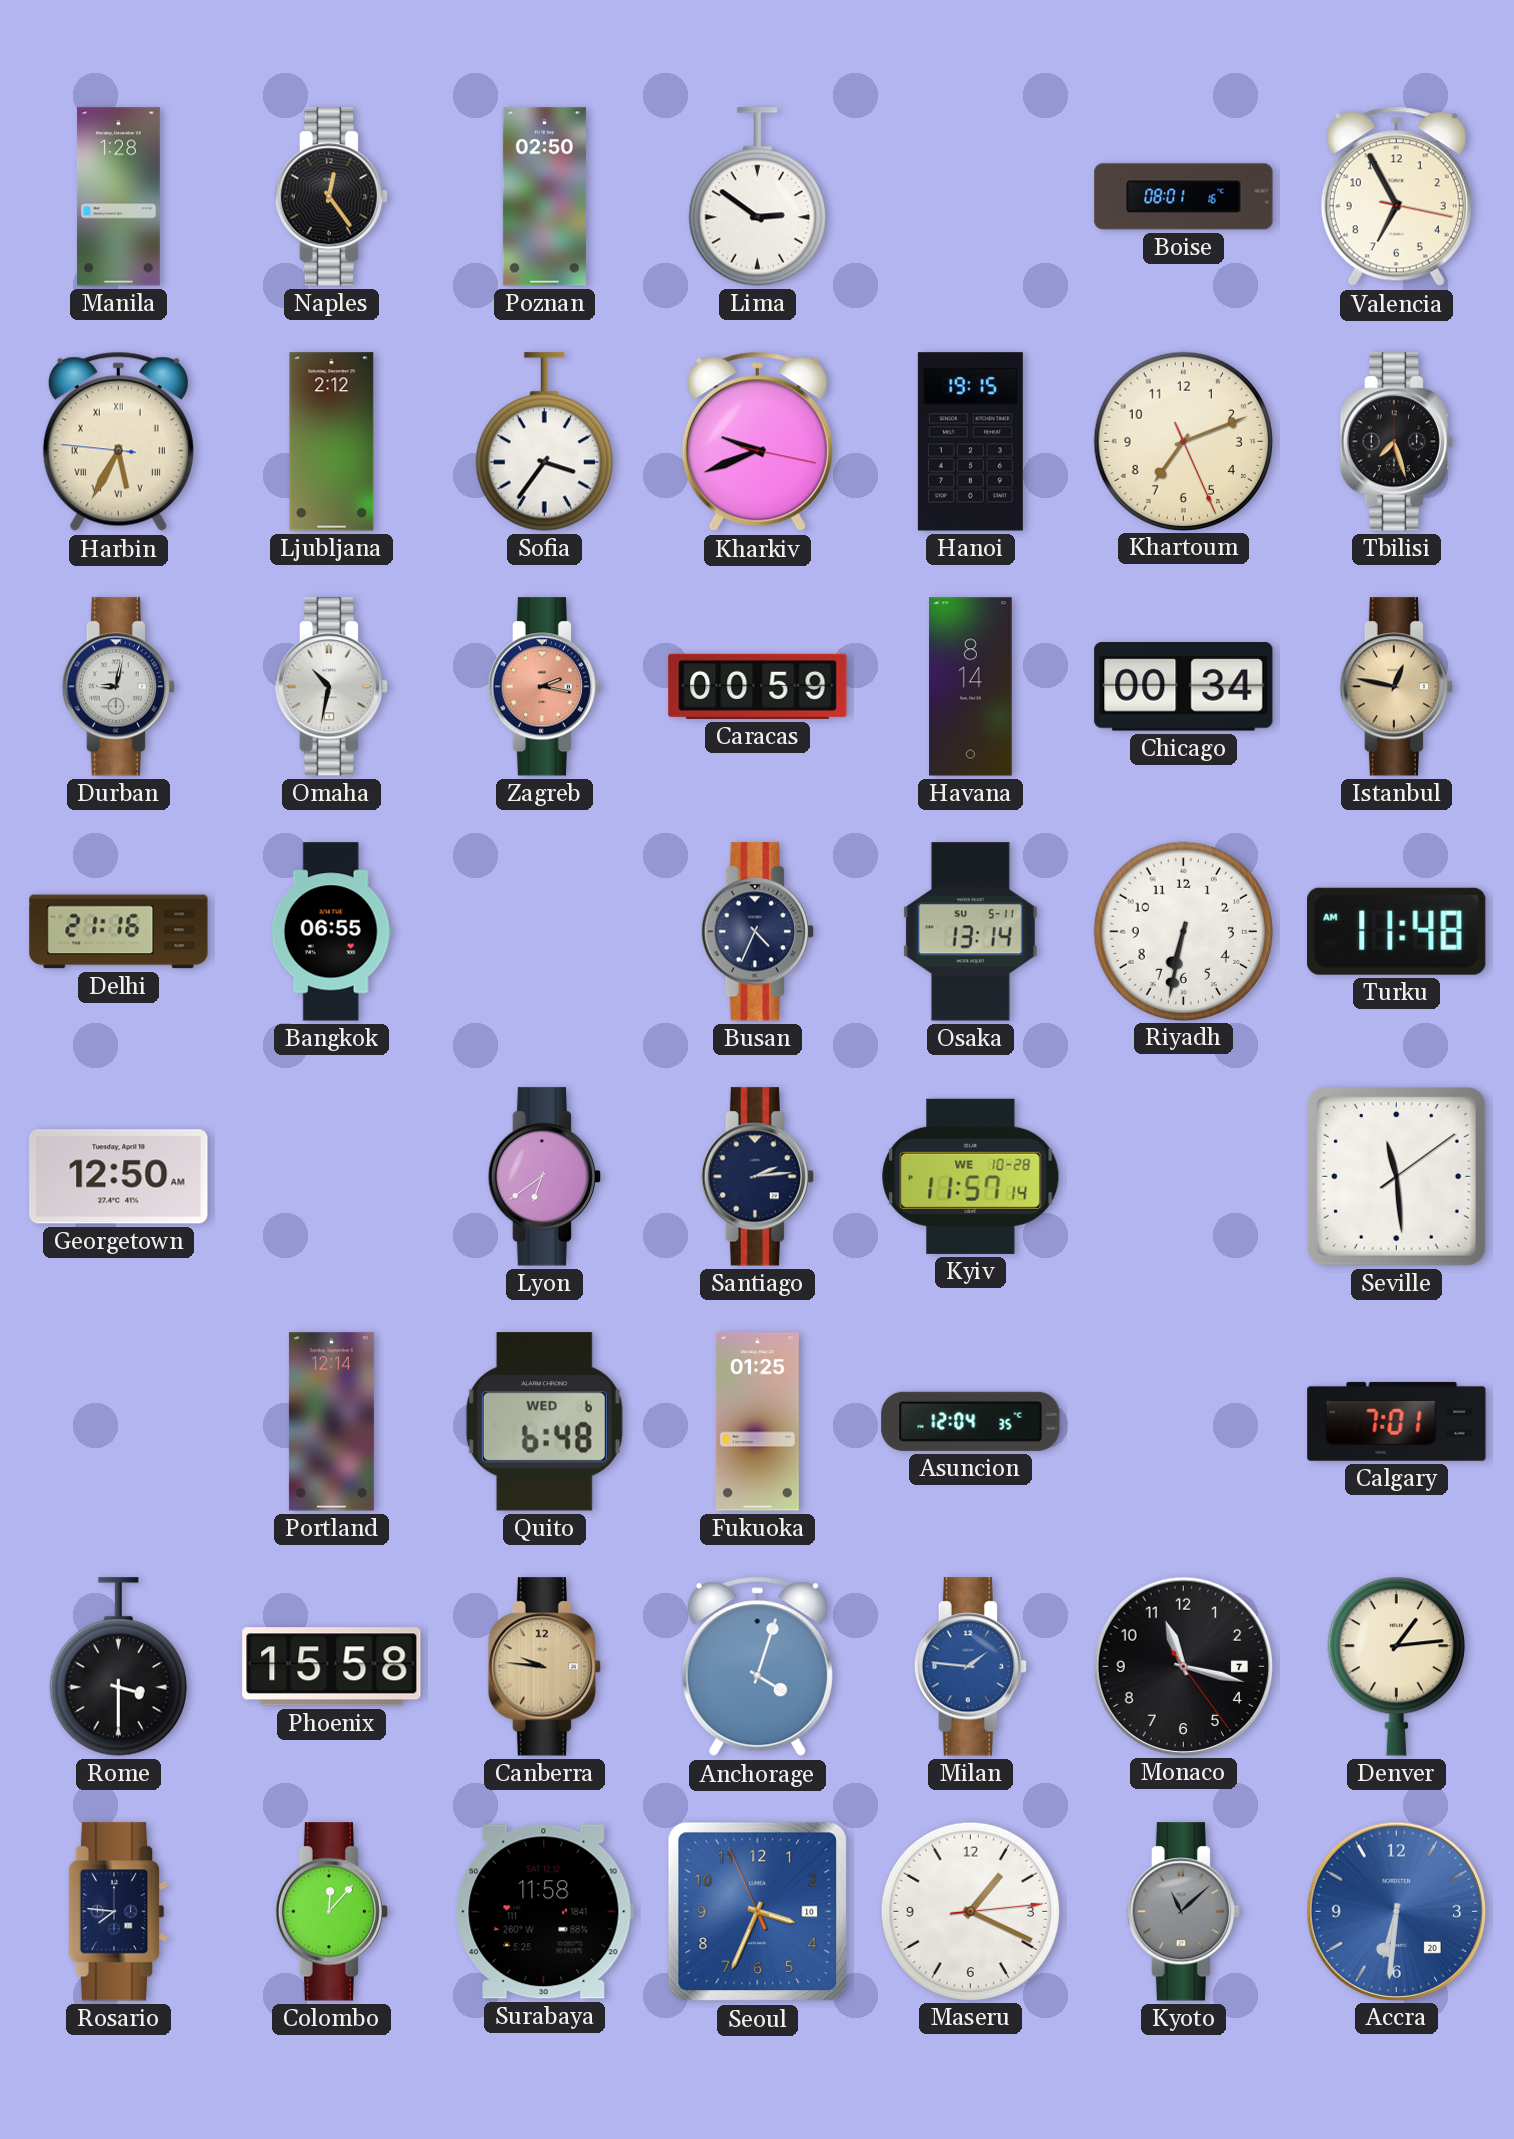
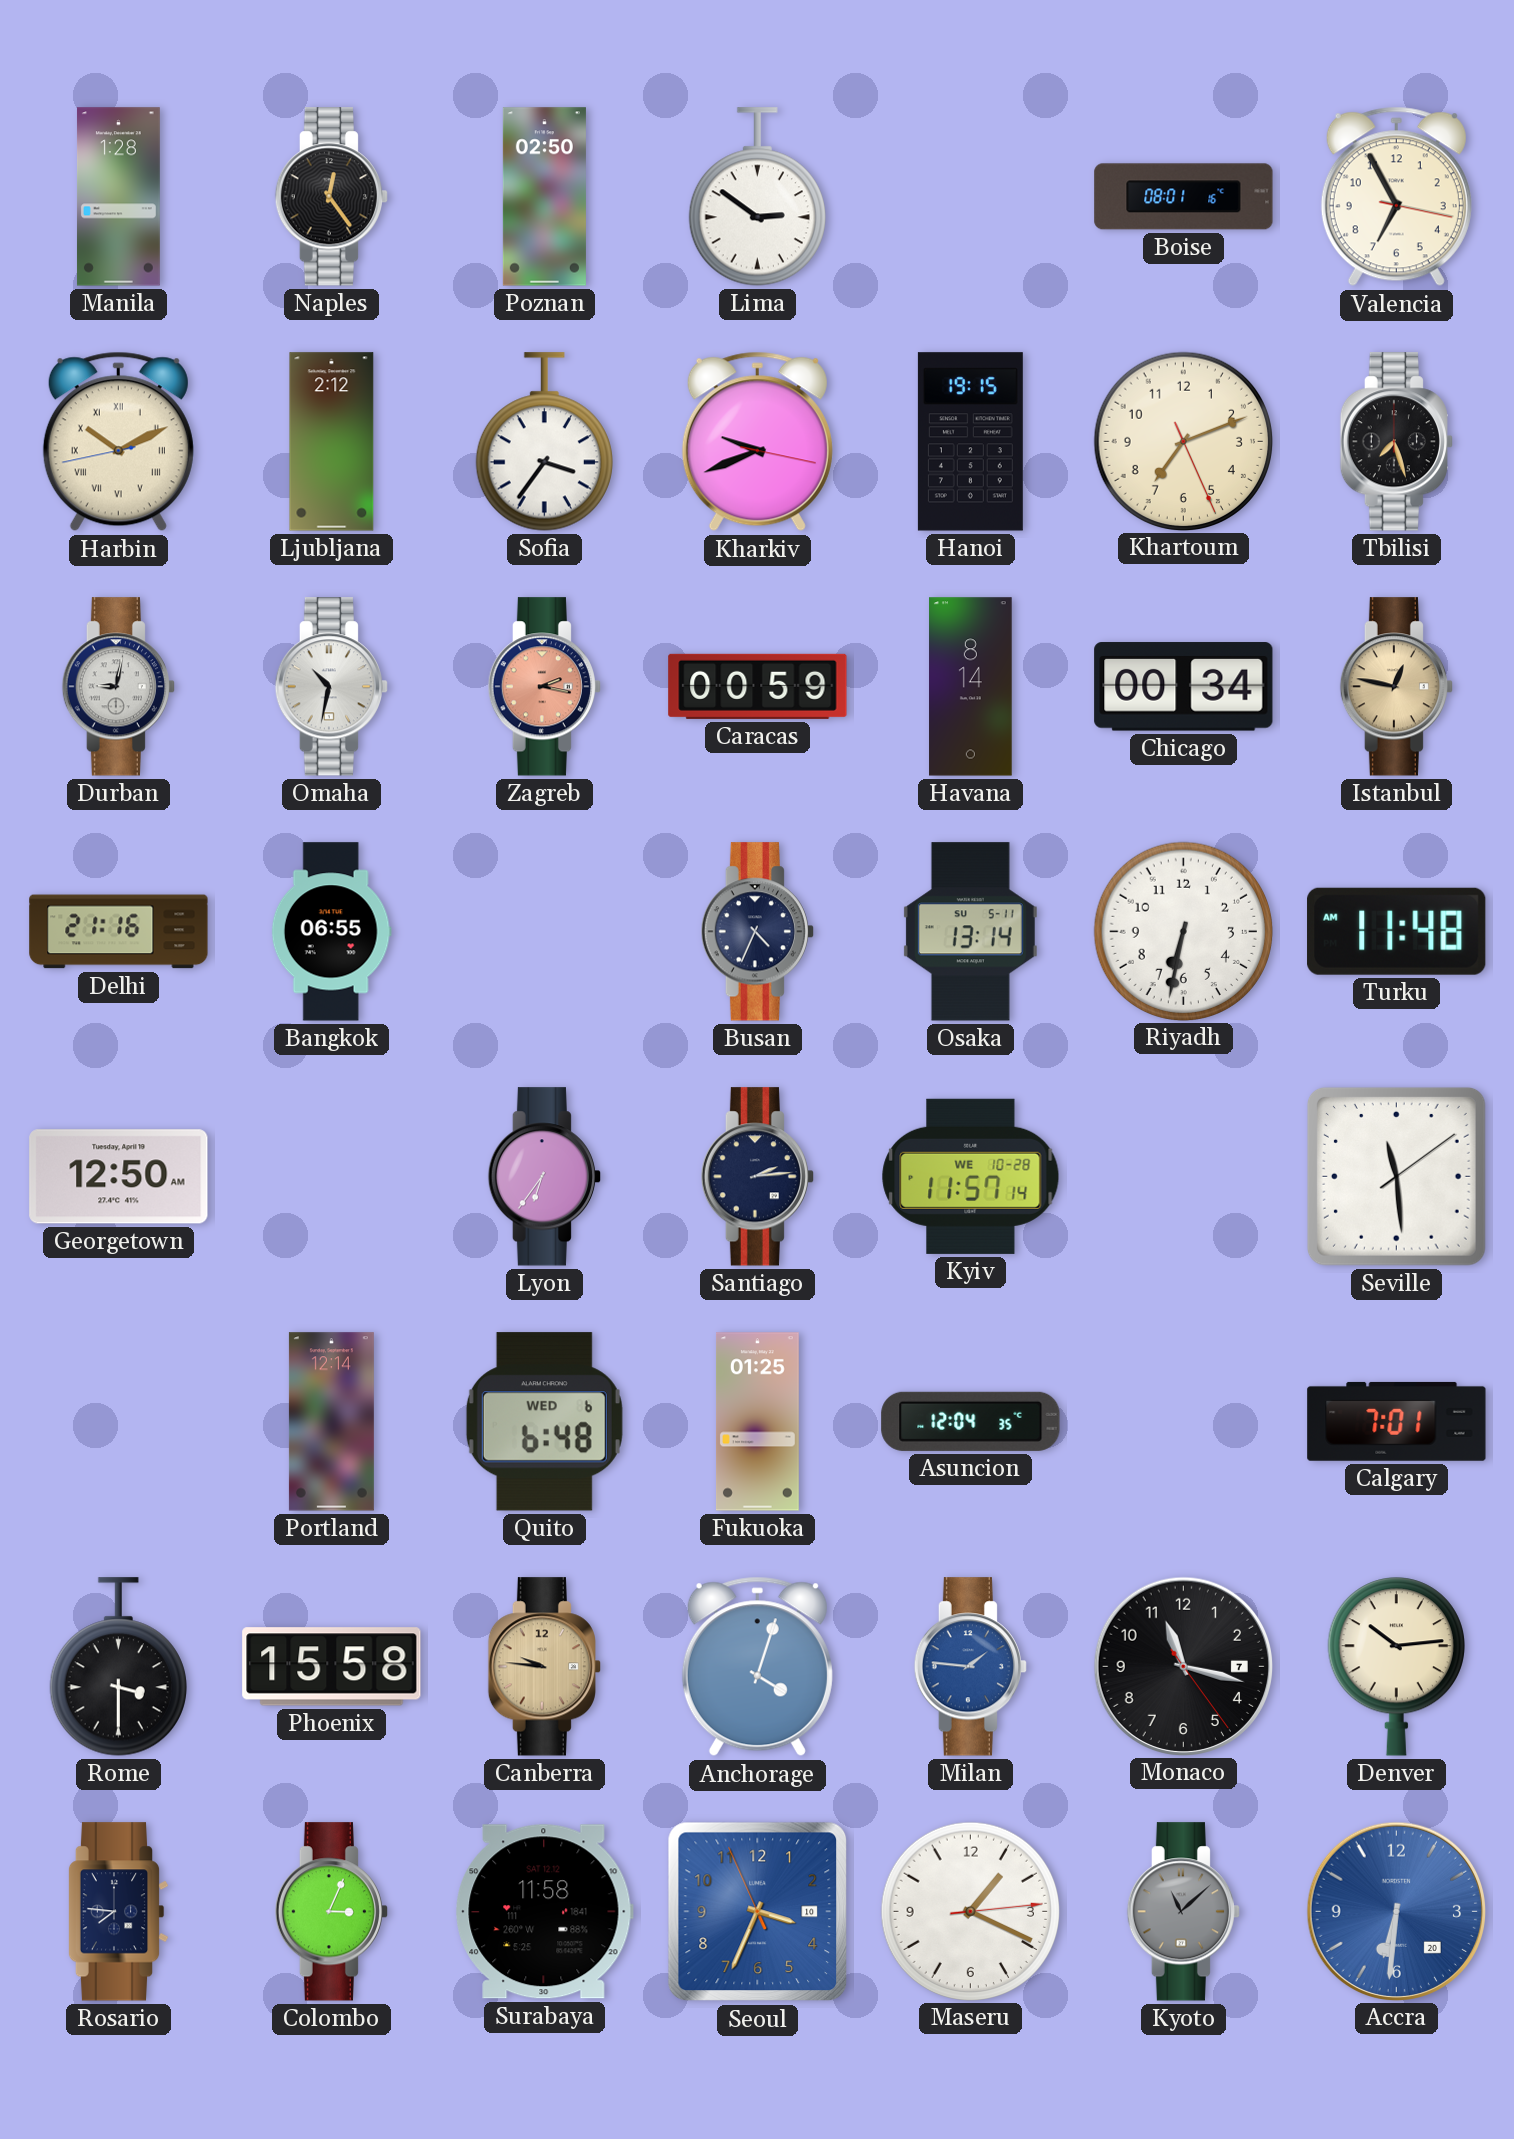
Harbin: 5:34 -> 10:10 (118, 442)
Lyon: 6:39 -> 6:36 (544, 1177)
Denver: 1:14 -> 10:14 (1396, 1667)
Colombo: 12:07 -> 3:04 (331, 1912)
